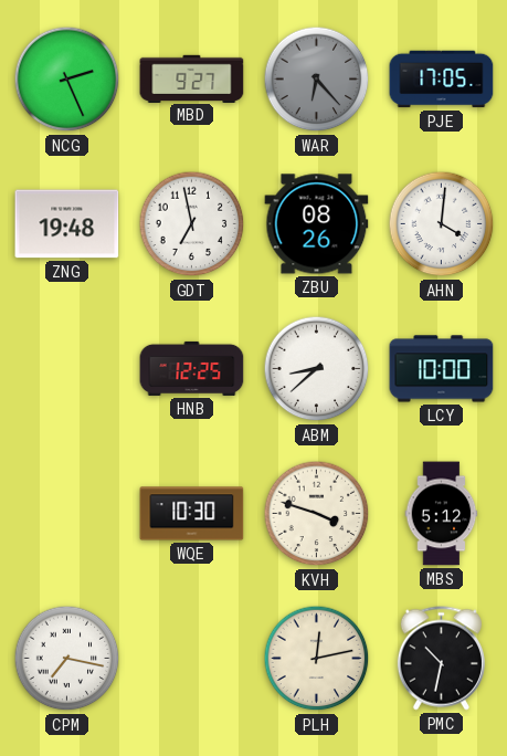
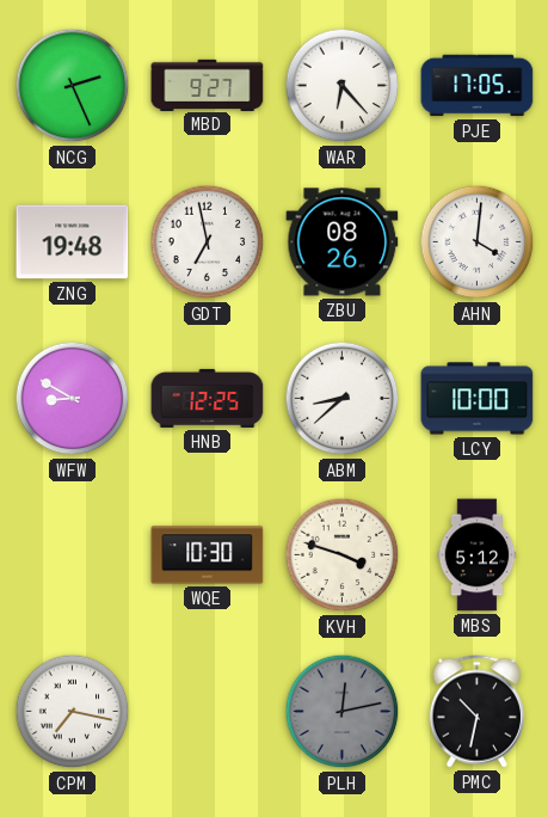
WAR dial: grey -> white (343, 86)
WFW: none -> 8:50 (73, 399)
PLH dial: cream -> grey (343, 712)
